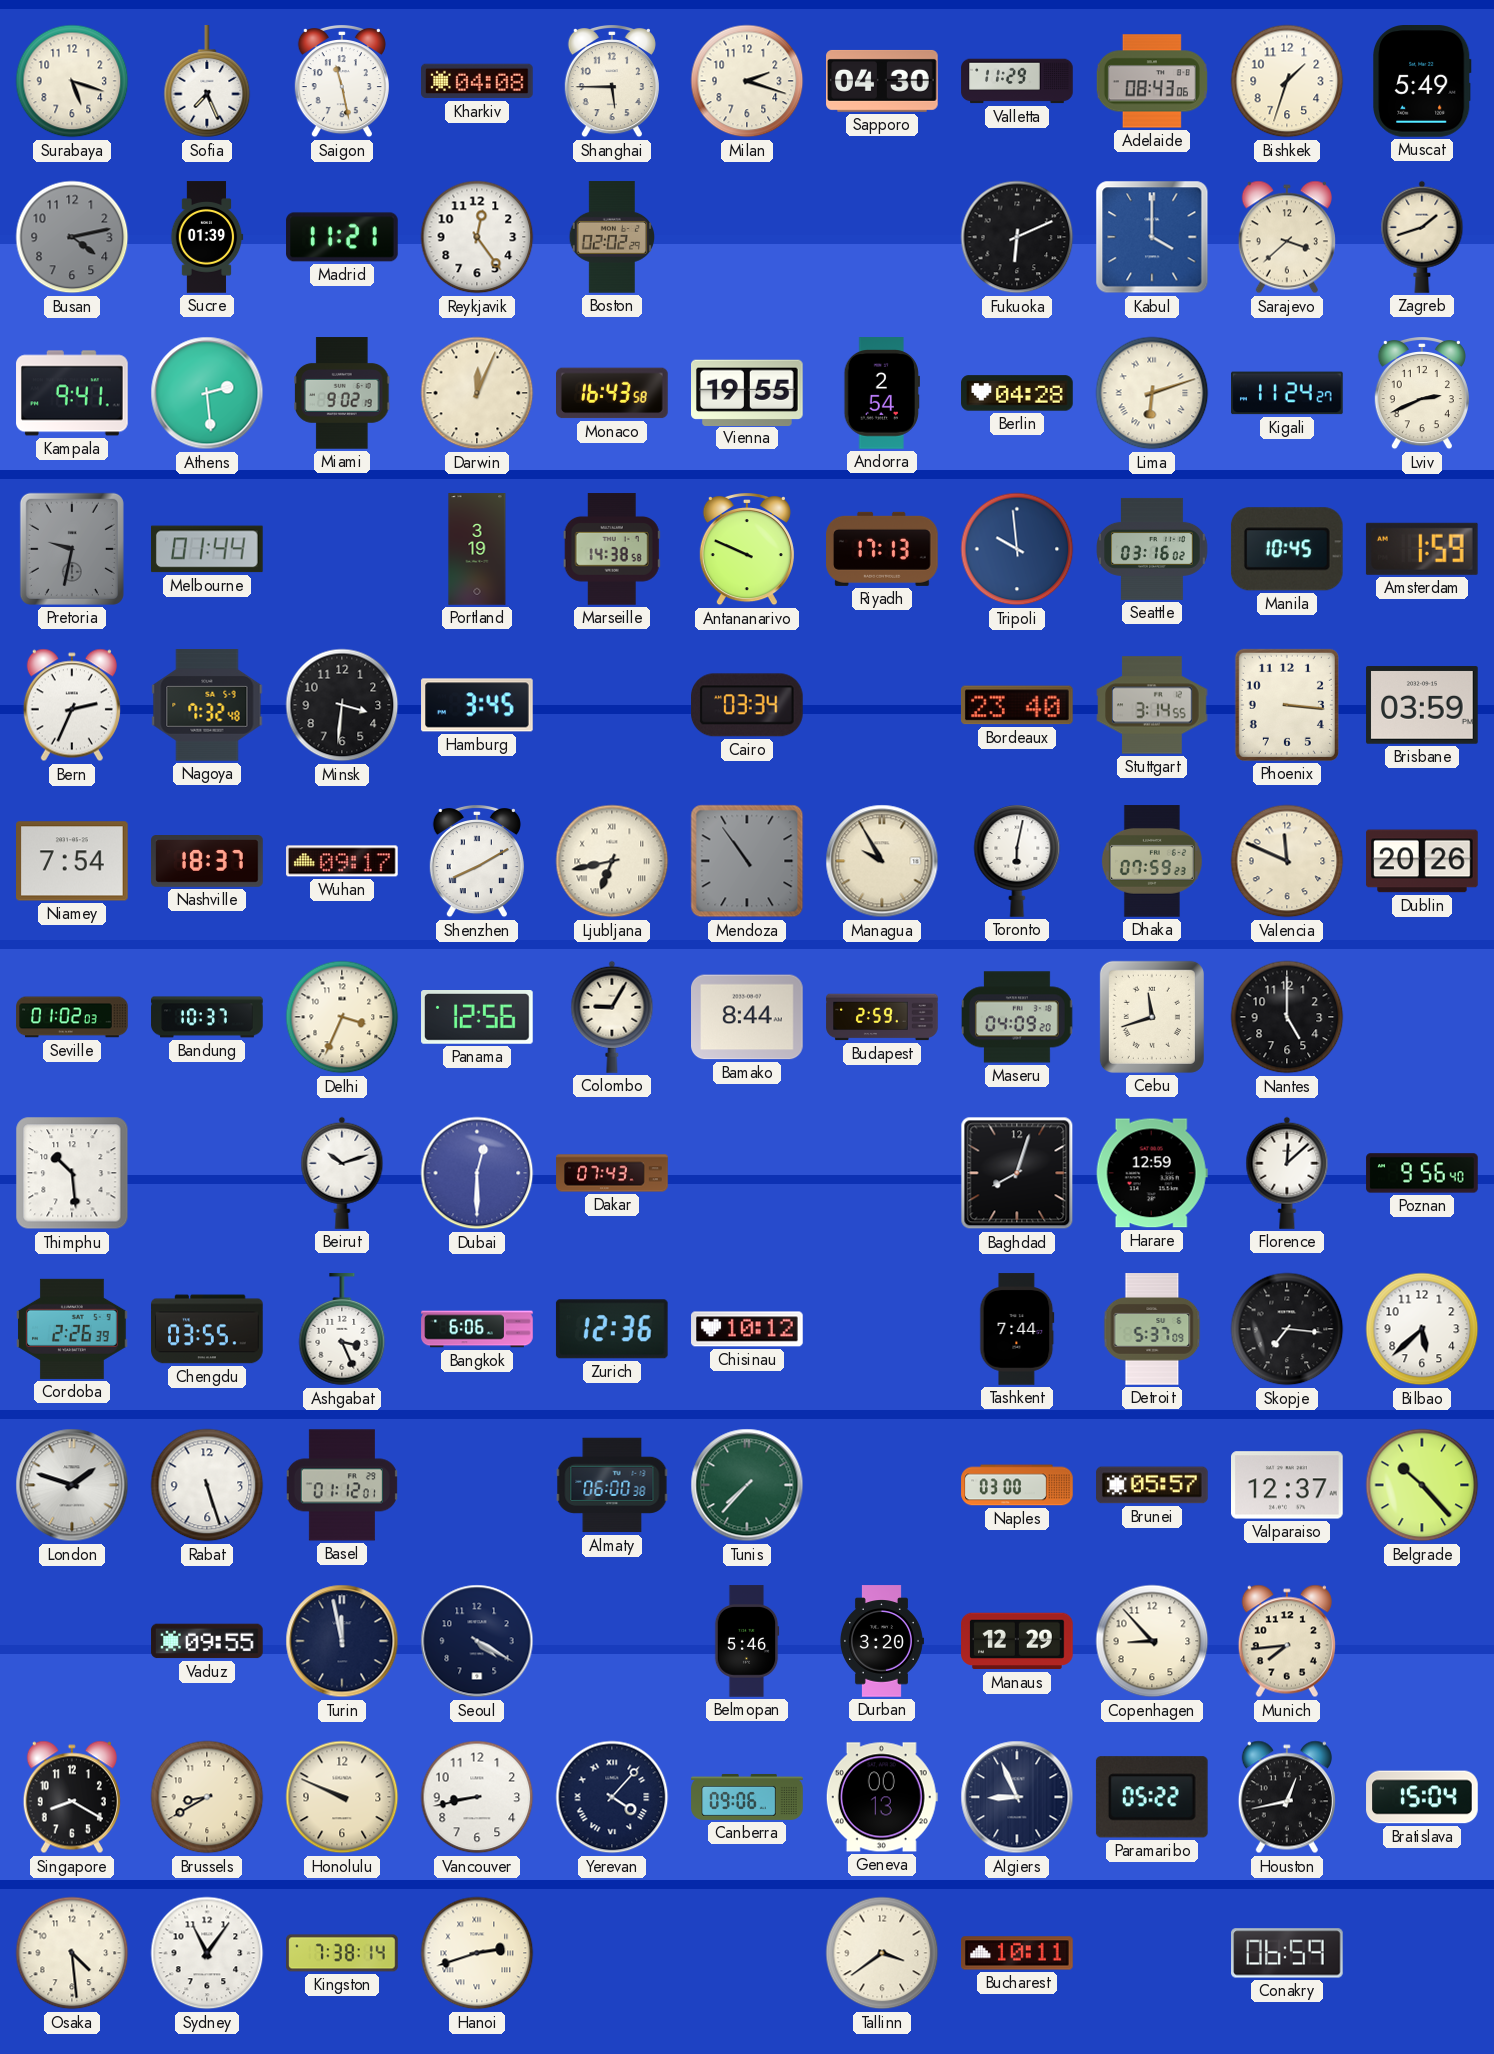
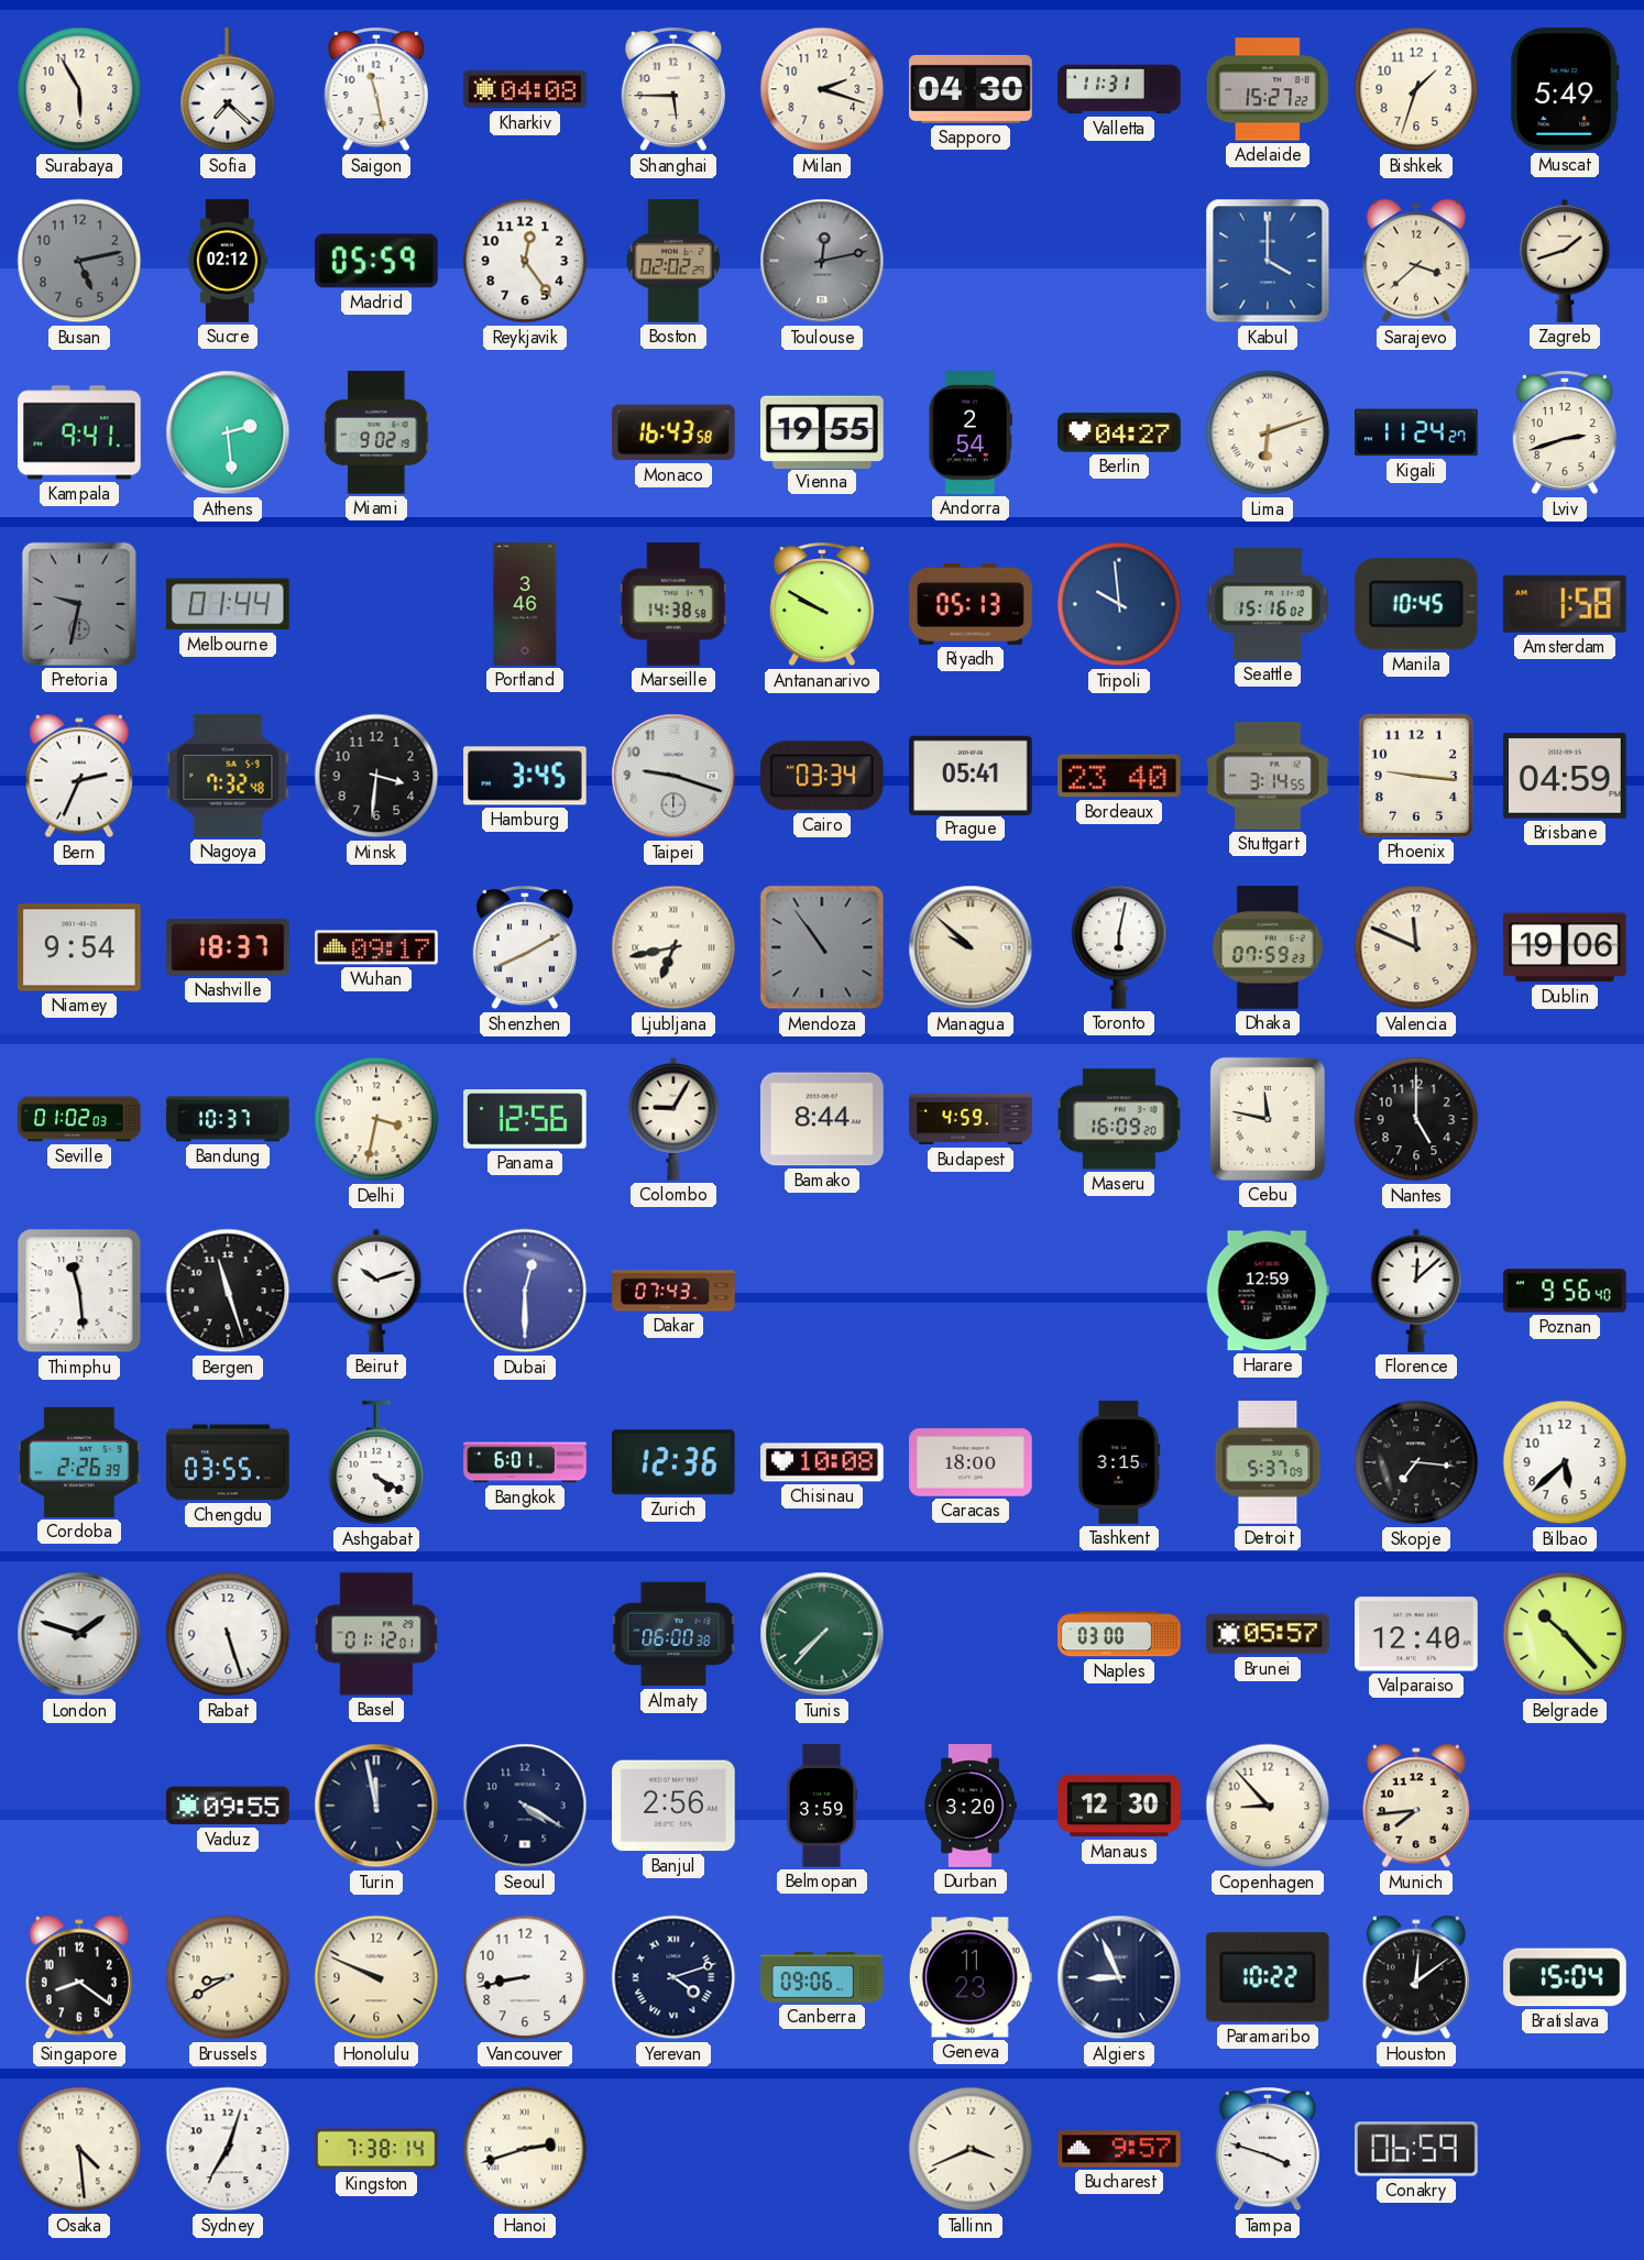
Surabaya: 5:18 -> 5:55 (79, 89)
Sofia: 7:26 -> 7:22 (228, 90)
Valletta: 11:29 -> 11:31 (1119, 89)
Adelaide: 08:43 -> 15:27 (1268, 89)
Busan: 4:13 -> 5:13 (79, 261)
Sucre: 01:39 -> 02:12 (228, 261)
Madrid: 11:21 -> 05:59 (376, 261)
Toulouse: none -> 12:13 (822, 261)
Fukuoka: 6:11 -> none (1017, 237)
Darwin: 12:04 -> none (477, 393)
Berlin: 04:28 -> 04:27 (1119, 432)
Lviv: 2:41 -> 2:42 (1565, 432)
Portland: 3:19 -> 3:46 (525, 604)
Antananarivo: 9:49 -> 9:50 (822, 604)
Riyadh: 17:13 -> 05:13 (971, 604)
Seattle: 03:16 -> 15:16 (1268, 604)
Amsterdam: 1:59 -> 1:58 (1565, 604)
Taipei: none -> 9:18 (673, 776)
Prague: none -> 05:41 (971, 775)
Phoenix: 3:16 -> 9:16 (1416, 776)
Brisbane: 03:59 -> 04:59 (1565, 776)
Niamey: 7:54 -> 9:54 (80, 947)
Managua: 9:55 -> 9:52 (971, 947)
Dublin: 20:26 -> 19:06 (1565, 947)
Delhi: 3:34 -> 3:32 (376, 1119)
Budapest: 2:59 -> 4:59 (971, 1119)
Maseru: 04:09 -> 16:09 (1120, 1119)
Cebu: 11:42 -> 11:47 (1268, 1119)
Thimphu: 10:29 -> 11:29 (79, 1291)
Bergen: none -> 11:27 (228, 1291)
Baghdad: 8:03 -> none (1017, 1173)
Ashgabat: 3:26 -> 4:20 (376, 1463)
Bangkok: 6:06 -> 6:01 (525, 1462)
Chisinau: 10:12 -> 10:08 (822, 1462)
Caracas: none -> 18:00 (971, 1462)
Tashkent: 7:44 -> 3:15 (1119, 1462)
Valparaiso: 12:37 -> 12:40 (1416, 1634)
Banjul: none -> 2:56 (673, 1806)
Belmopan: 5:46 -> 3:59 (822, 1806)
Manaus: 12:29 -> 12:30 (1119, 1806)
Singapore: 8:20 -> 8:21 (79, 1977)
Yerevan: 4:07 -> 4:12 (673, 1977)
Geneva: 00:13 -> 11:23 (971, 1977)
Paramaribo: 05:22 -> 10:22 (1268, 1977)
Houston: 12:43 -> 12:09 (1416, 1977)
Sydney: 11:06 -> 7:03 (228, 2149)
Tallinn: 3:39 -> 3:41 (971, 2149)
Bucharest: 10:11 -> 9:57 (1119, 2149)
Tampa: none -> 3:48 (1268, 2149)
